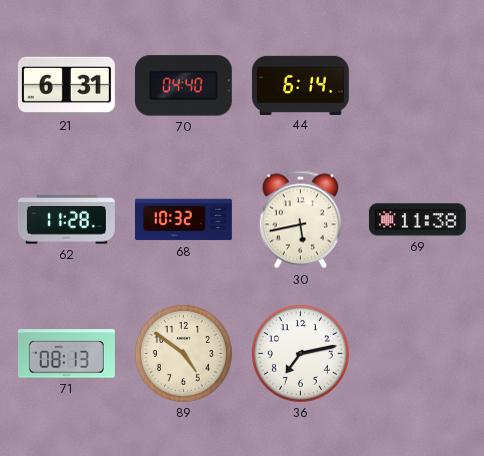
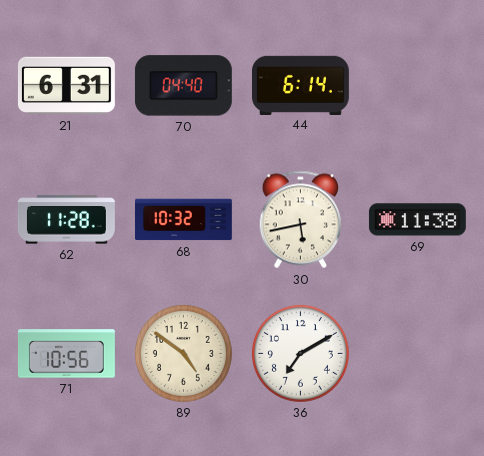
71: 08:13 -> 10:56 (66, 354)
36: 7:13 -> 7:10 (300, 353)
